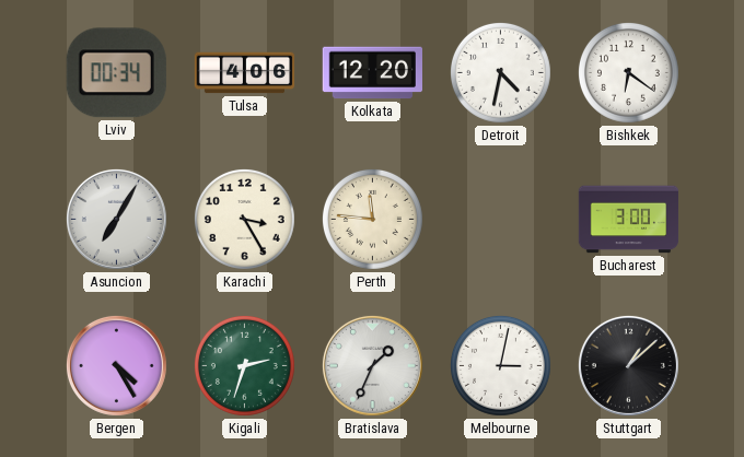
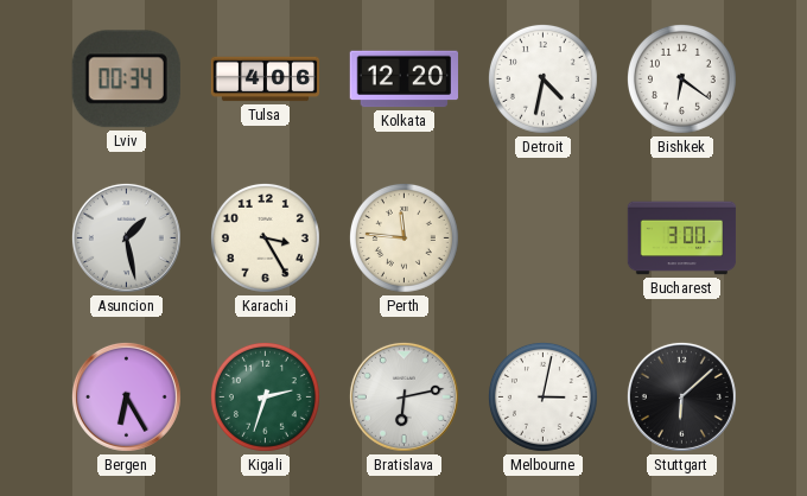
Asuncion: 7:05 -> 1:28 (126, 237)
Bergen: 4:25 -> 6:25 (126, 396)
Bratislava: 1:34 -> 6:13 (403, 396)
Stuttgart: 1:08 -> 6:08 (681, 396)
